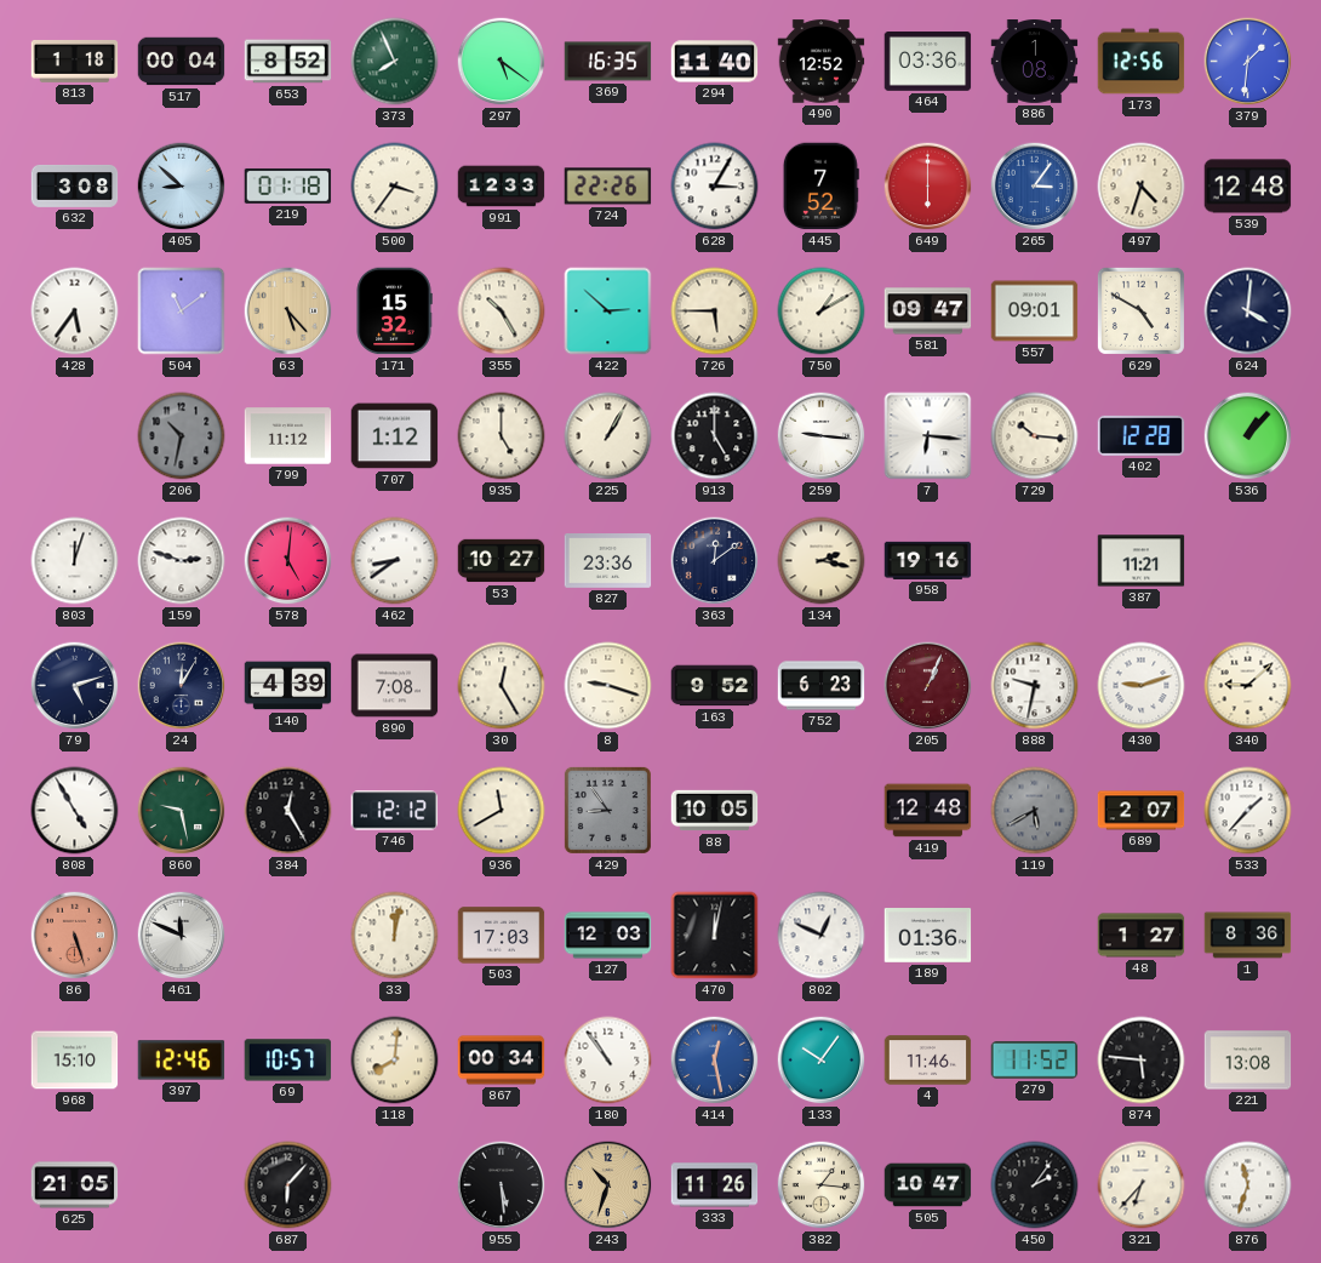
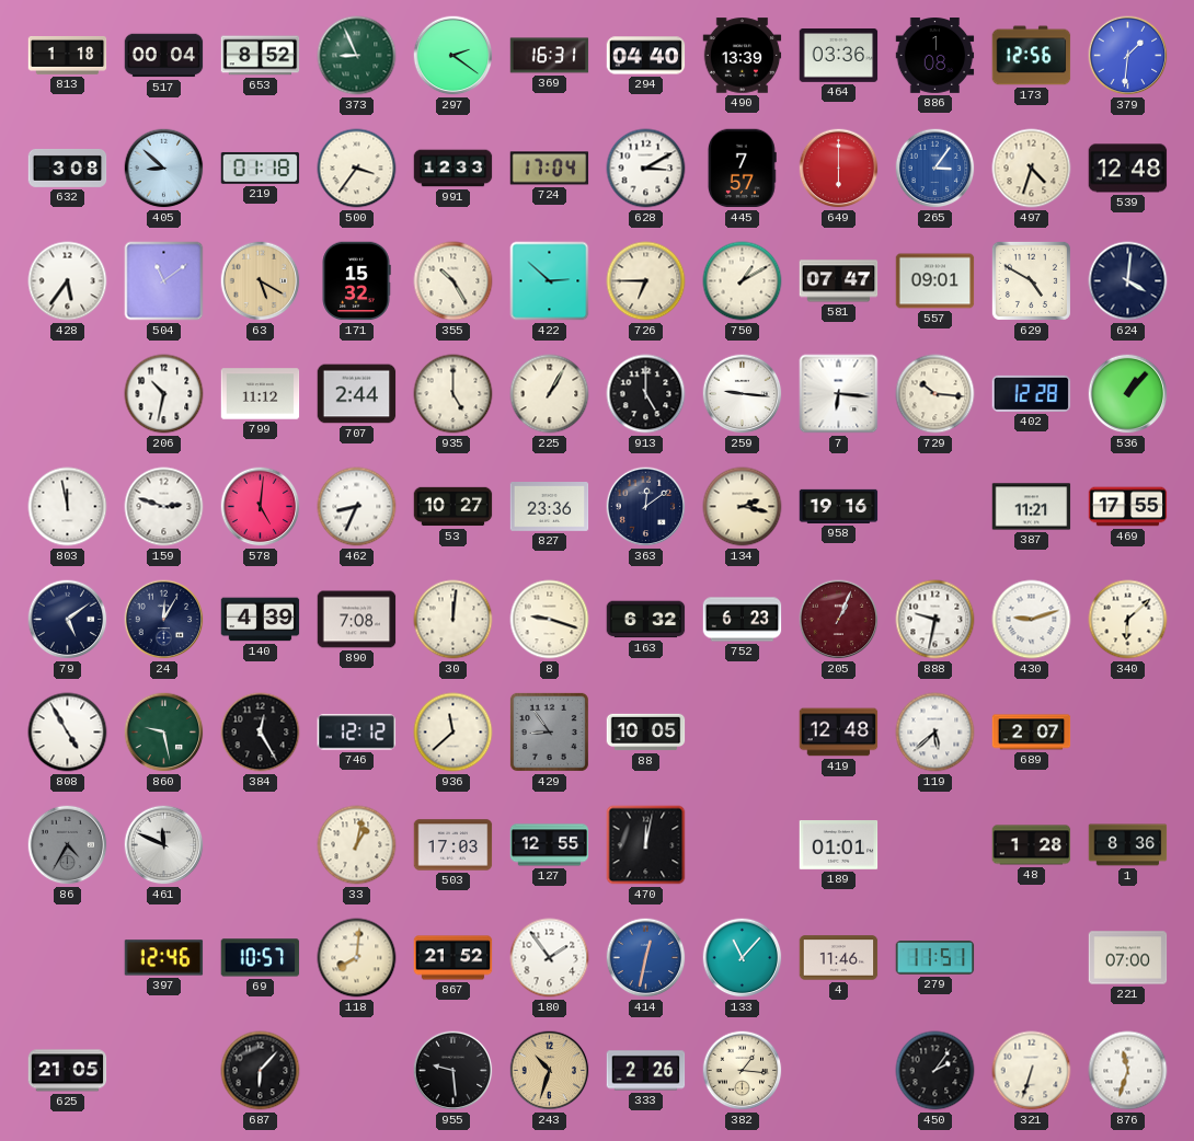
373: 7:56 -> 8:56 (357, 56)
297: 5:21 -> 2:21 (454, 56)
369: 16:35 -> 16:31 (550, 56)
294: 11:40 -> 04:40 (646, 56)
490: 12:52 -> 13:39 (743, 56)
724: 22:26 -> 17:04 (550, 169)
628: 3:05 -> 3:10 (646, 169)
445: 7:52 -> 7:57 (742, 169)
63: 5:23 -> 5:20 (261, 281)
726: 5:45 -> 6:45 (646, 281)
581: 09:47 -> 07:47 (839, 281)
206 dial: grey -> white (164, 394)
707: 1:12 -> 2:44 (357, 394)
803: 12:03 -> 11:58 (68, 507)
462: 8:39 -> 8:34 (357, 507)
469: none -> 17:55 (1128, 507)
79: 5:12 -> 5:09 (68, 620)
30: 12:25 -> 12:01 (454, 620)
163: 9:52 -> 6:32 (646, 620)
340: 9:08 -> 6:08 (1128, 620)
936: 11:40 -> 11:38 (454, 733)
119: 5:40 -> 5:38 (935, 733)
119 dial: grey -> white (935, 733)
533: 1:37 -> none (1248, 811)
86: 5:27 -> 4:35 (68, 845)
86 dial: salmon -> grey (68, 845)
33: 12:02 -> 1:02 (357, 845)
127: 12:03 -> 12:55 (550, 845)
802: 12:49 -> none (822, 936)
189: 01:36 -> 01:01 (839, 845)
48: 1:27 -> 1:28 (1032, 845)
968: 15:10 -> none (75, 1061)
867: 00:34 -> 21:52 (454, 958)
180: 10:54 -> 1:54 (550, 958)
414: 12:28 -> 12:32 (646, 958)
133: 10:06 -> 11:07 (743, 958)
279: 11:52 -> 11:51 (935, 958)
874: 5:46 -> none (1142, 1061)
221: 13:08 -> 07:00 (1128, 958)
955: 5:29 -> 9:29 (454, 1071)
333: 11:26 -> 2:26 (646, 1071)
505: 10:47 -> none (928, 1185)
321: 6:37 -> 6:33 (1032, 1071)
